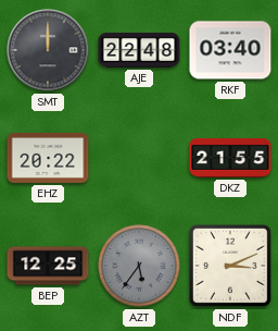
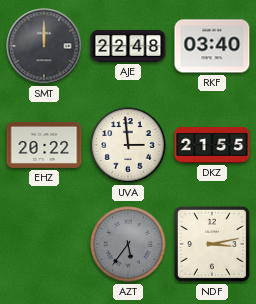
UVA: none -> 2:59 (128, 145)
BEP: 12:25 -> none (48, 266)
NDF: 3:11 -> 3:13 (212, 244)
